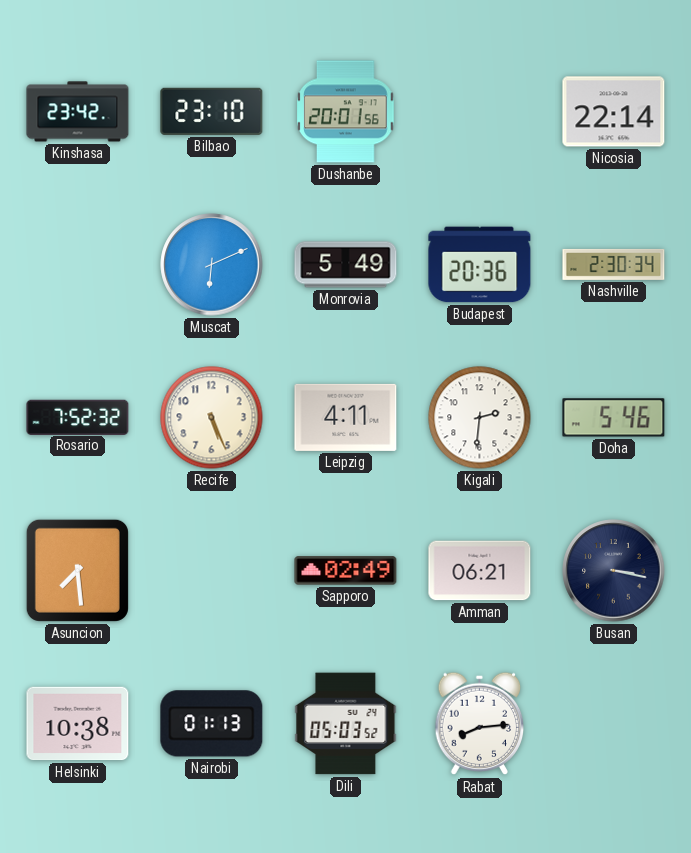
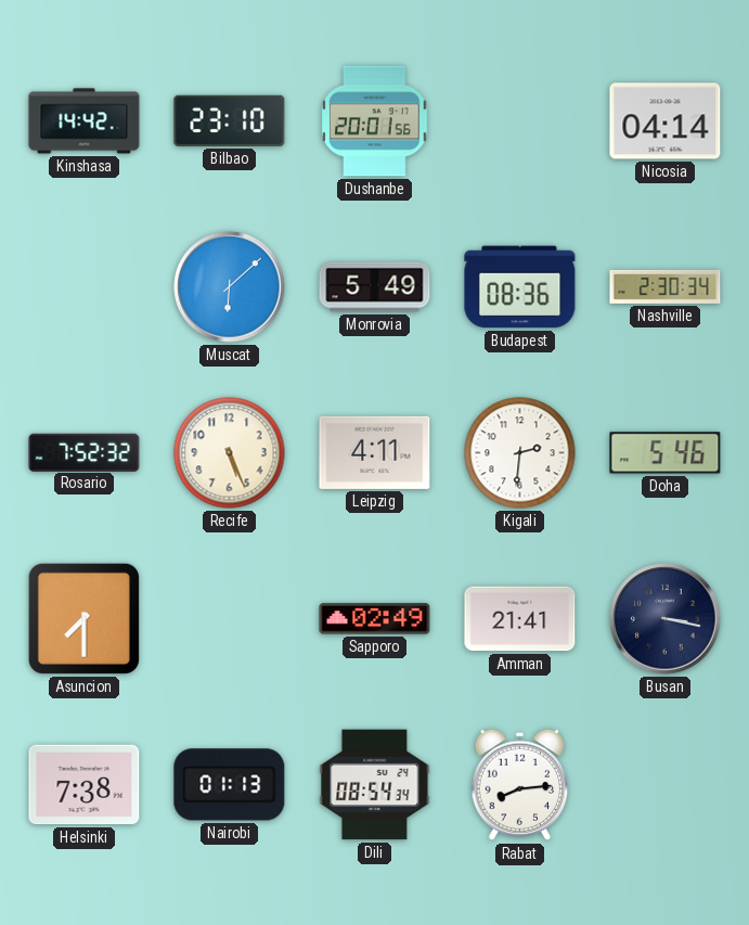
Kinshasa: 23:42 -> 14:42 (85, 121)
Nicosia: 22:14 -> 04:14 (666, 121)
Muscat: 6:11 -> 6:08 (230, 287)
Budapest: 20:36 -> 08:36 (520, 287)
Asuncion: 7:29 -> 7:30 (83, 618)
Amman: 06:21 -> 21:41 (520, 619)
Helsinki: 10:38 -> 7:38 (85, 785)
Dili: 05:03 -> 08:54 (375, 785)
